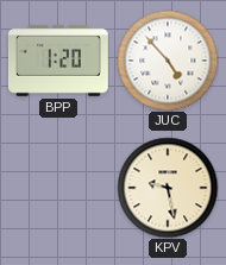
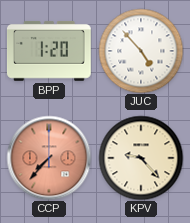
CCP: none -> 7:37 (49, 158)
KPV: 9:28 -> 9:23 (141, 158)
